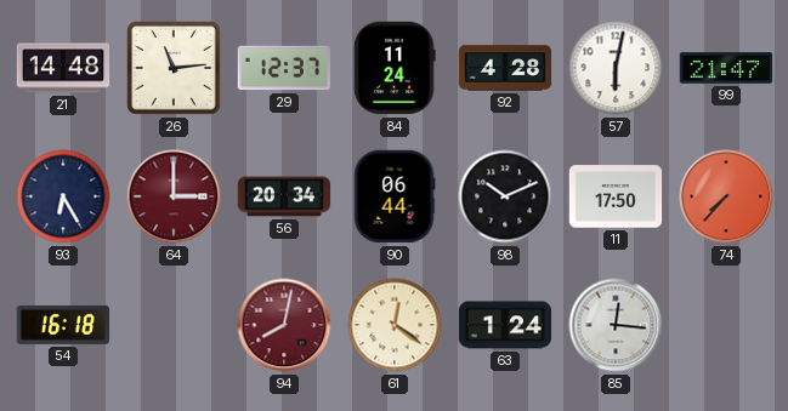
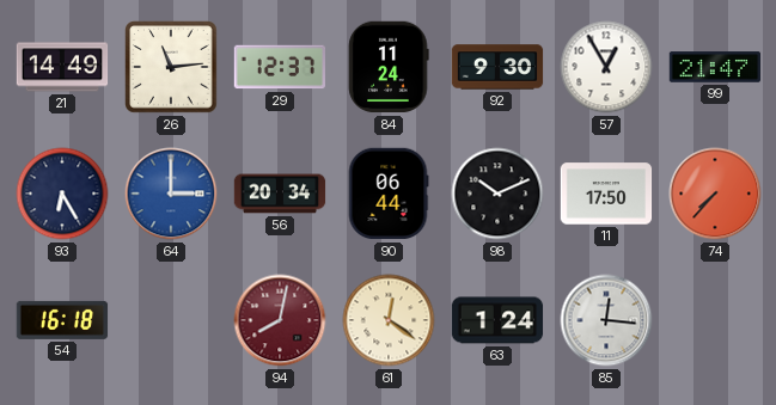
21: 14:48 -> 14:49 (62, 67)
92: 4:28 -> 9:30 (497, 67)
57: 6:02 -> 12:55 (606, 67)
64 dial: burgundy -> blue (171, 194)
